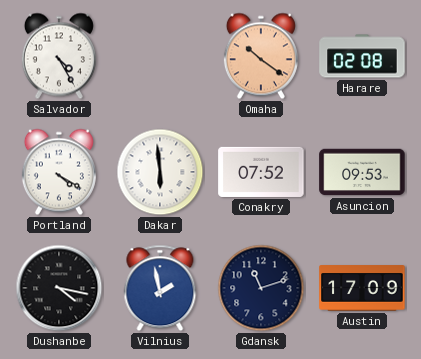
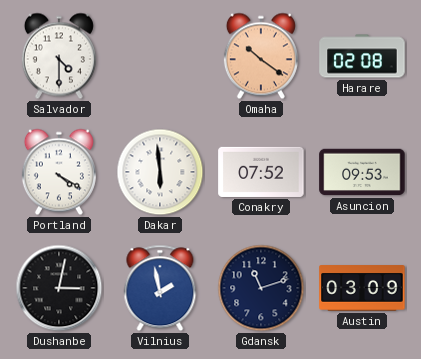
Salvador: 4:25 -> 4:30 (59, 56)
Dushanbe: 4:17 -> 3:02 (59, 288)
Austin: 17:09 -> 03:09 (362, 288)
